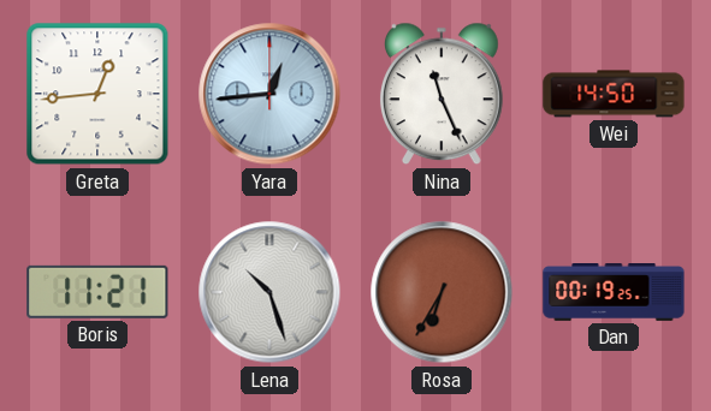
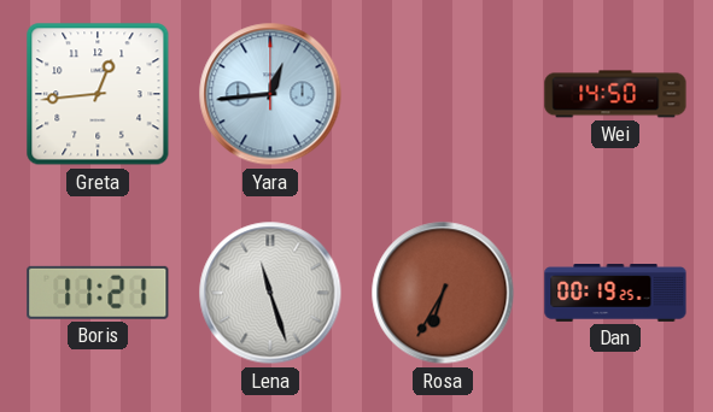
Nina: 11:26 -> none (442, 94)
Lena: 10:27 -> 11:27 (270, 293)
